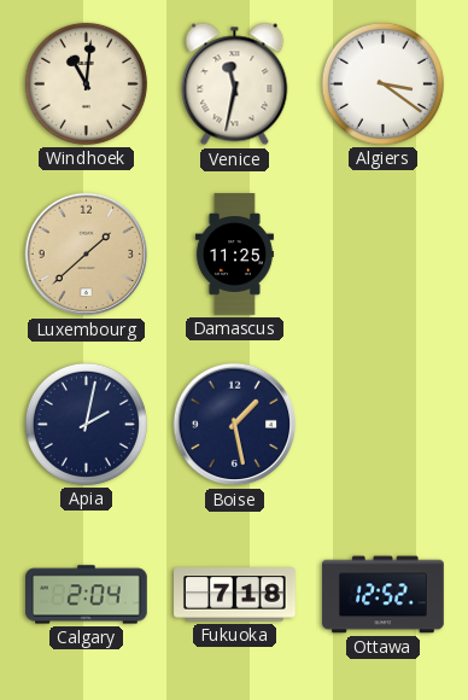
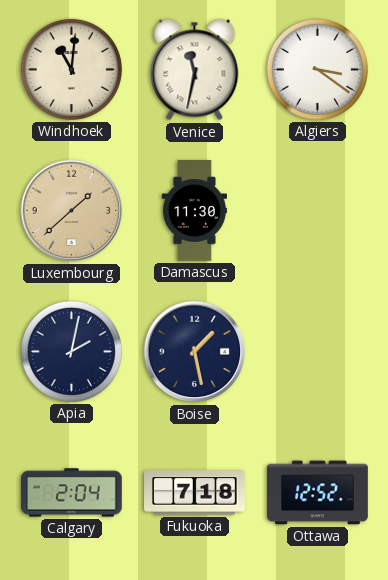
Damascus: 11:25 -> 11:30 (194, 211)
